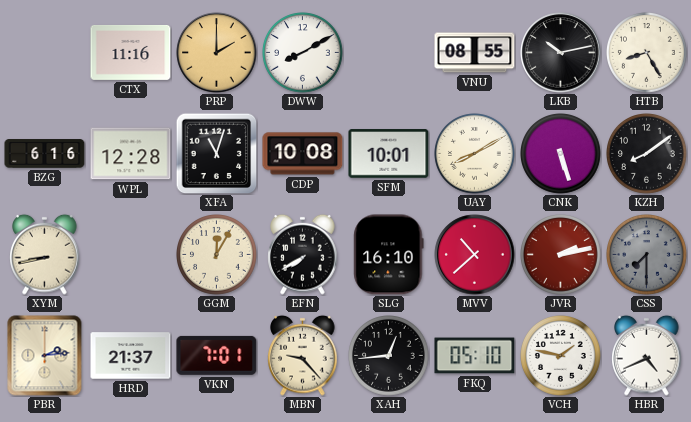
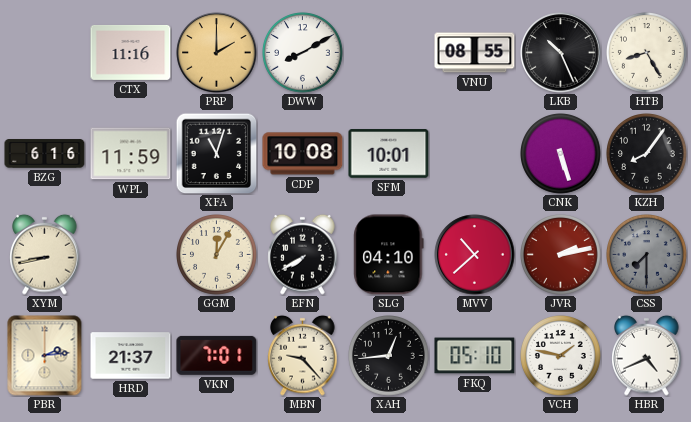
LKB: 10:13 -> 10:26 (561, 53)
WPL: 12:28 -> 11:59 (131, 154)
UAY: 8:10 -> none (475, 154)
KZH: 8:09 -> 8:06 (647, 154)
SLG: 16:10 -> 04:10 (389, 255)
